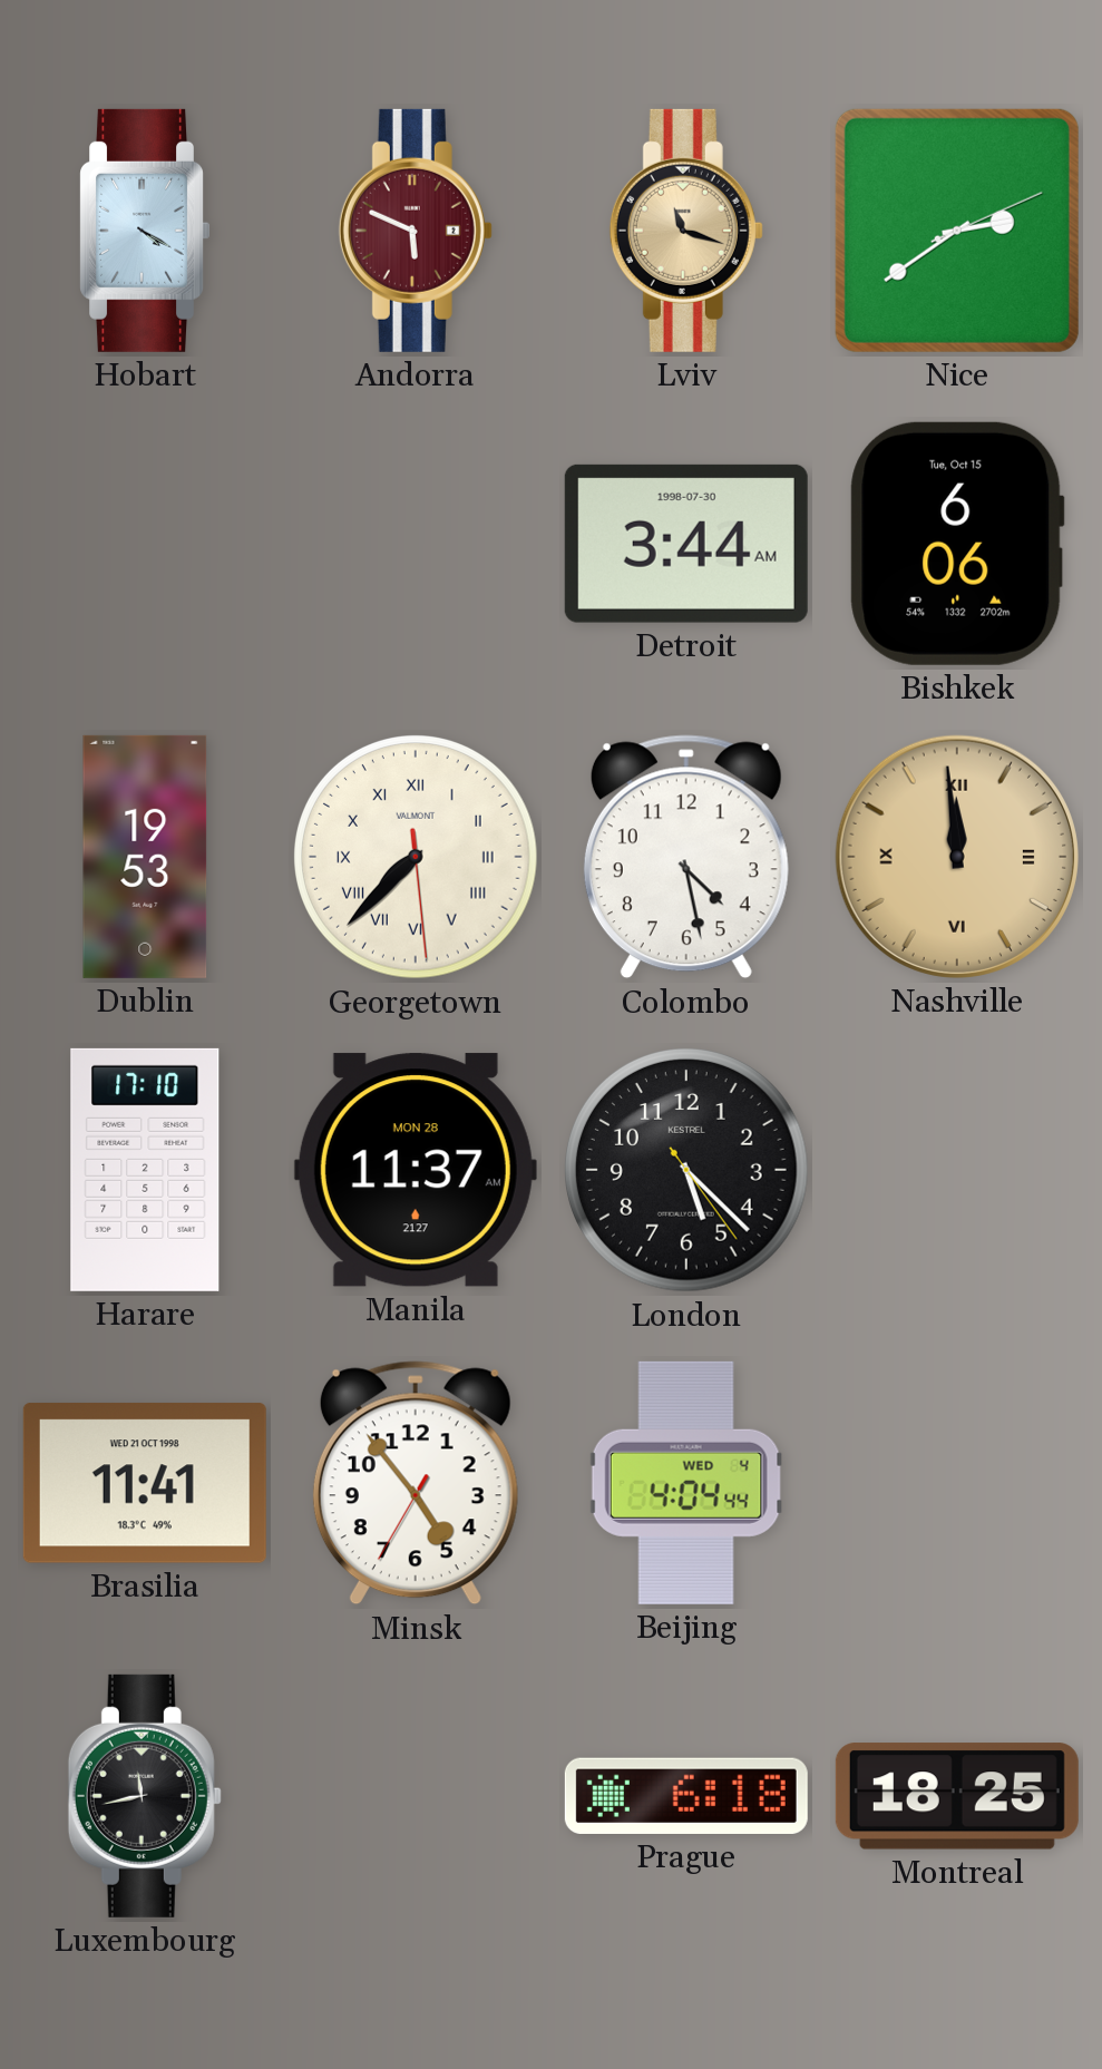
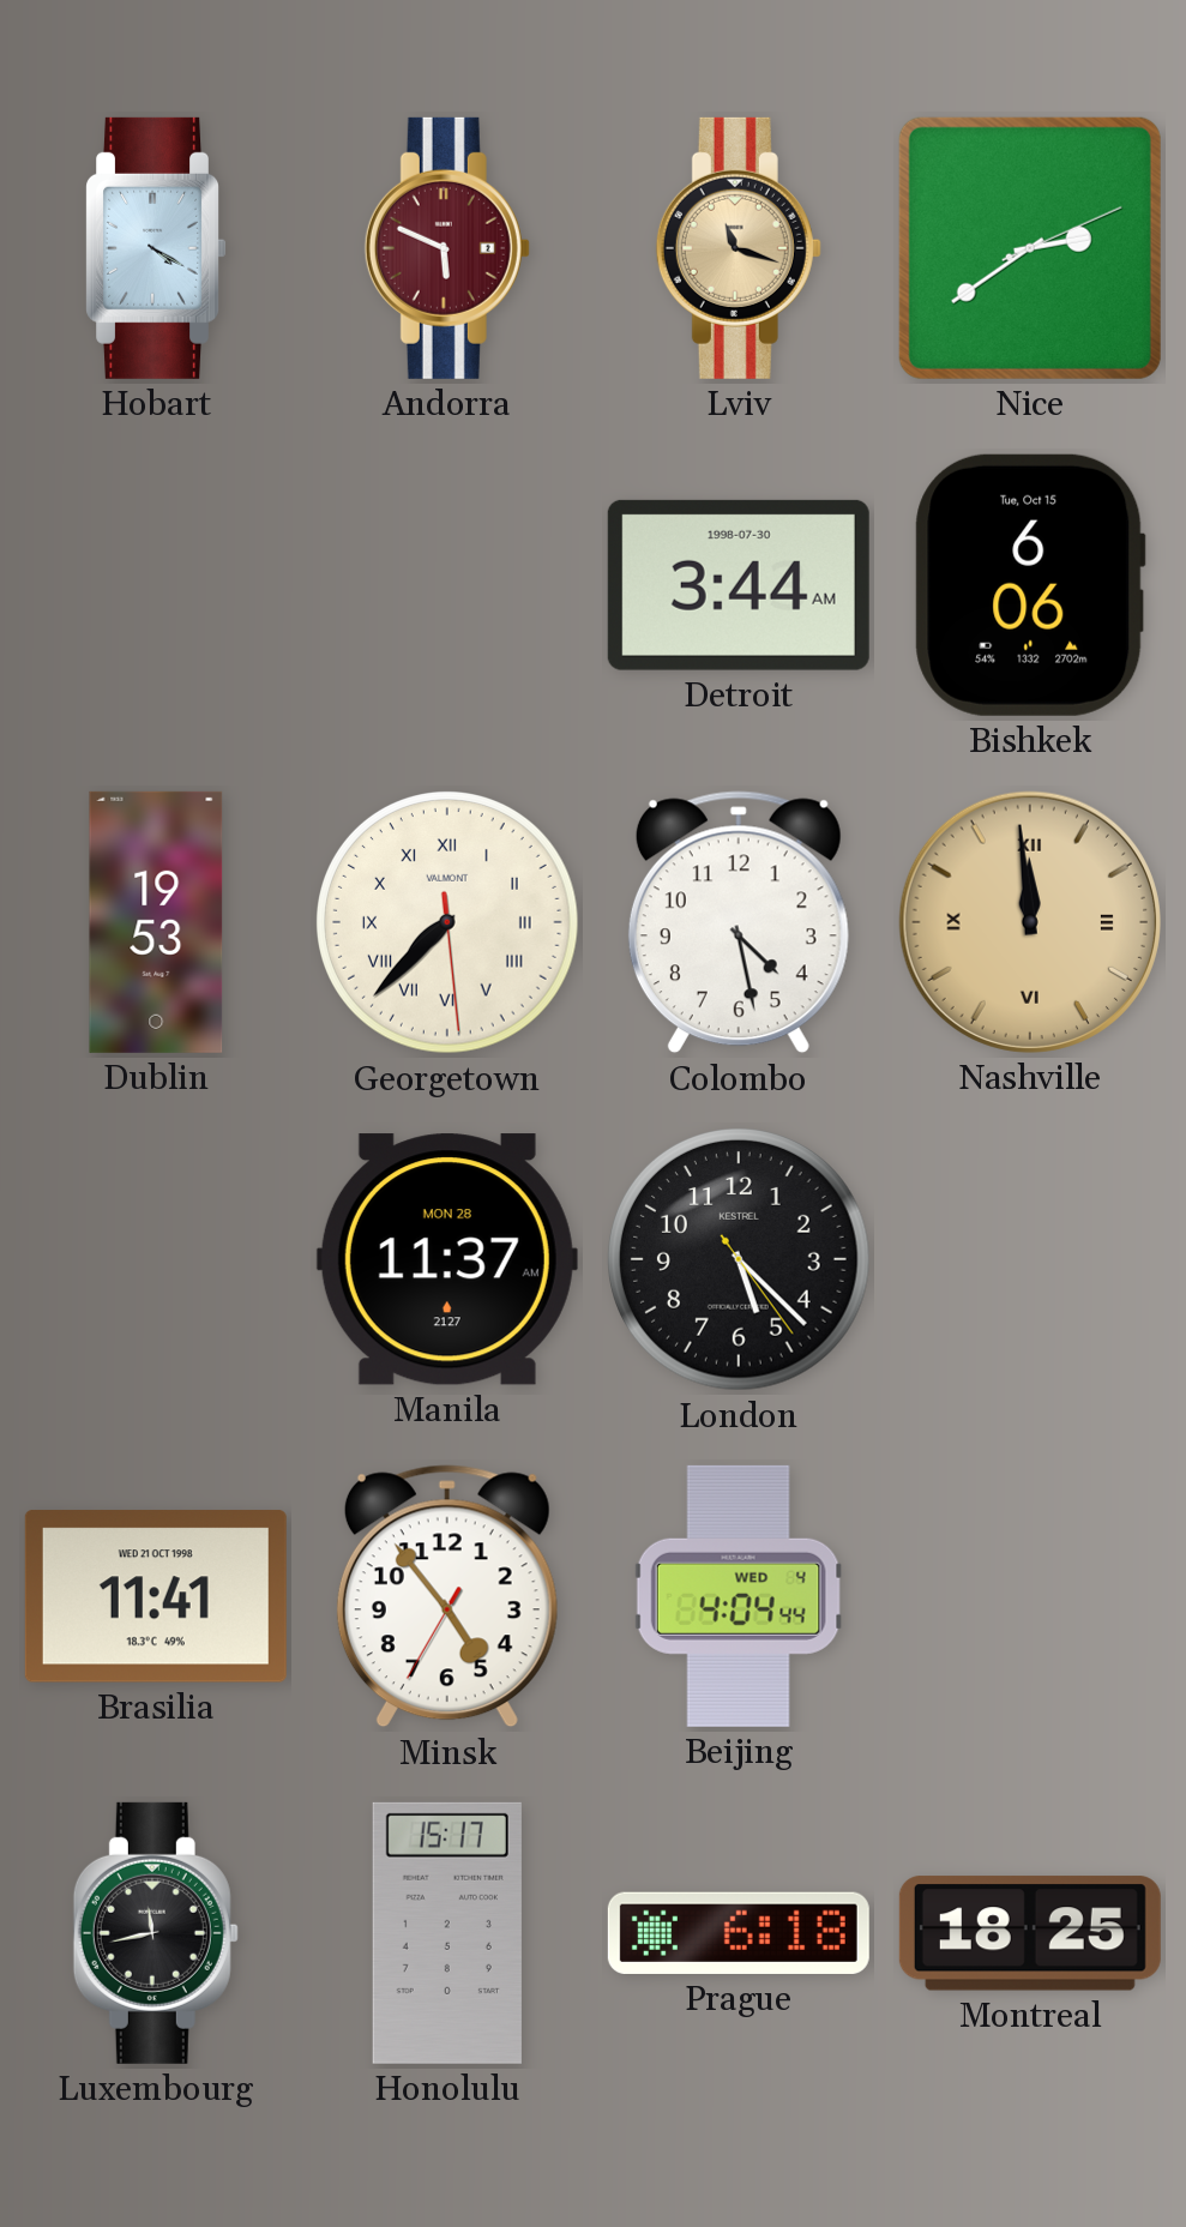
Harare: 17:10 -> none (145, 1170)
Honolulu: none -> 15:17 (447, 1933)
